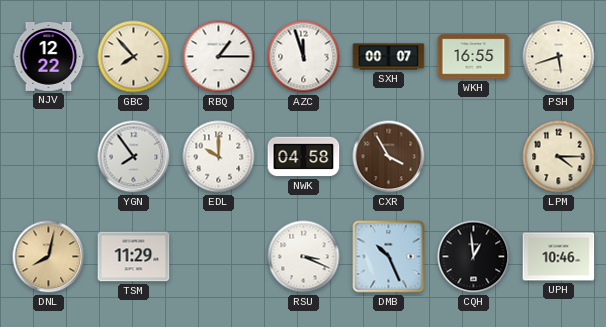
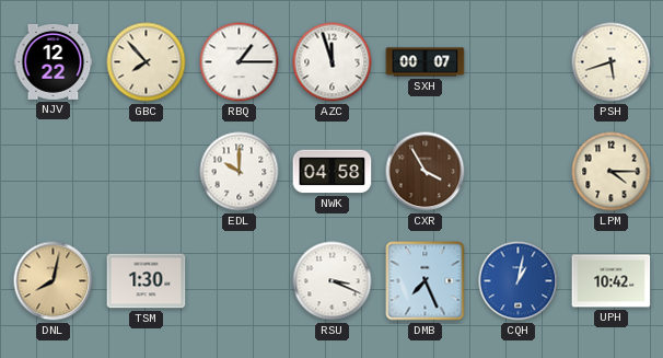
WKH: 16:55 -> none (474, 57)
YGN: 7:54 -> none (134, 157)
TSM: 11:29 -> 1:30 (147, 281)
DMB: 10:26 -> 7:26 (426, 281)
CQH: 12:59 -> 1:02 (519, 281)
CQH dial: black -> blue (519, 281)
UPH: 10:46 -> 10:42 (612, 281)
